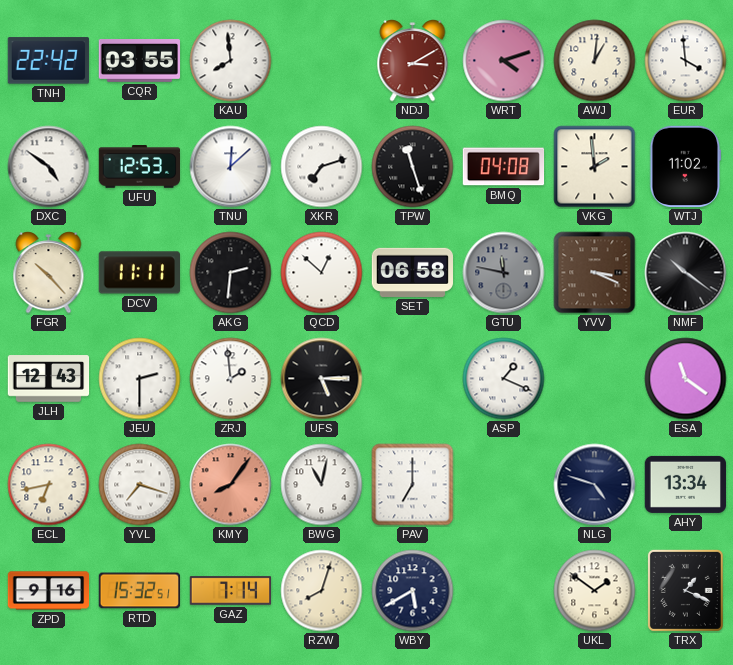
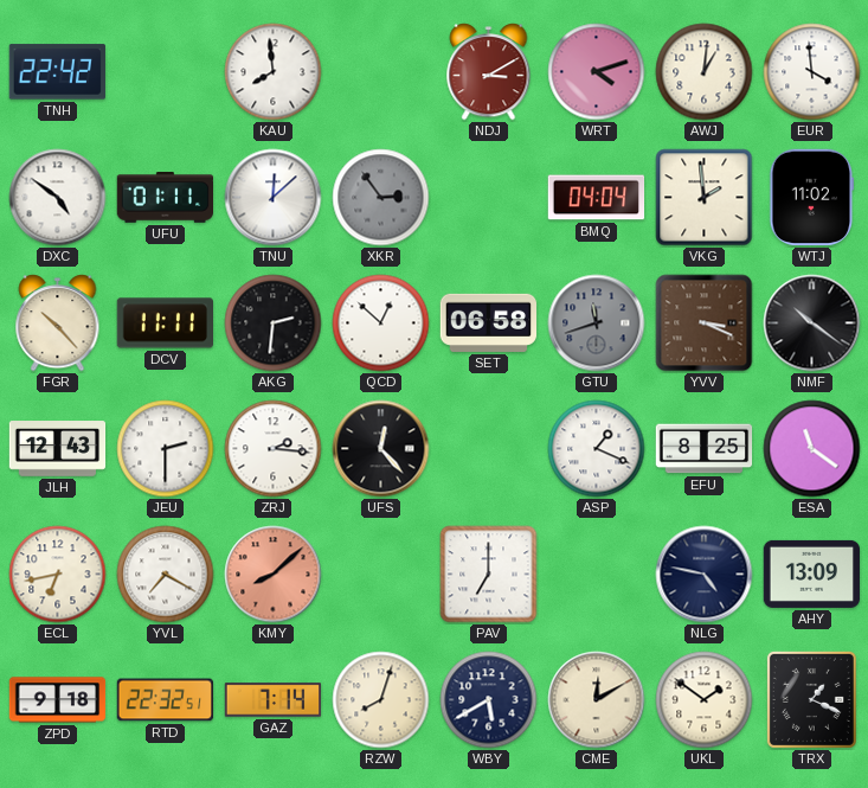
CQR: 03:55 -> none (140, 61)
UFU: 12:53 -> 01:11 (165, 198)
XKR: 7:12 -> 2:54 (381, 198)
XKR dial: white -> grey (381, 198)
TPW: 11:27 -> none (413, 167)
BMQ: 04:08 -> 04:04 (597, 198)
GTU: 11:47 -> 11:42 (597, 323)
ZRJ: 1:59 -> 2:16 (274, 449)
UFS: 5:15 -> 12:23 (381, 449)
EFU: none -> 8:25 (705, 449)
YVL: 7:18 -> 7:20 (166, 575)
KMY: 8:06 -> 8:08 (274, 575)
BWG: 11:02 -> none (322, 485)
NLG: 4:48 -> 4:47 (705, 575)
AHY: 13:34 -> 13:09 (812, 574)
ZPD: 9:16 -> 9:18 (58, 700)
RTD: 15:32 -> 22:32 (166, 700)
CME: none -> 12:10 (597, 700)
